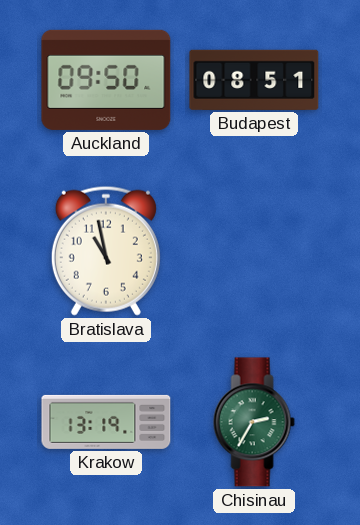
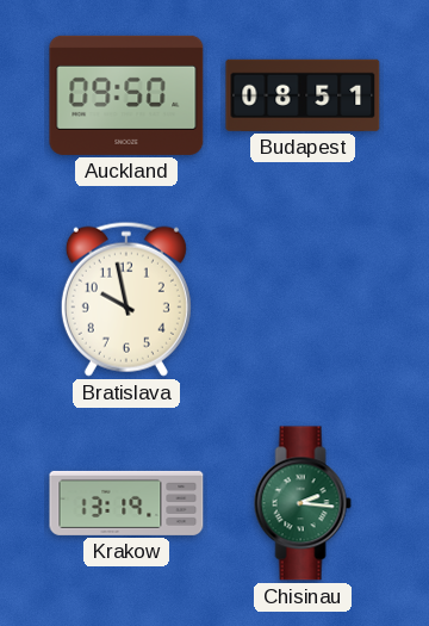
Bratislava: 10:58 -> 9:58 (126, 299)
Chisinau: 2:35 -> 2:16 (303, 503)
